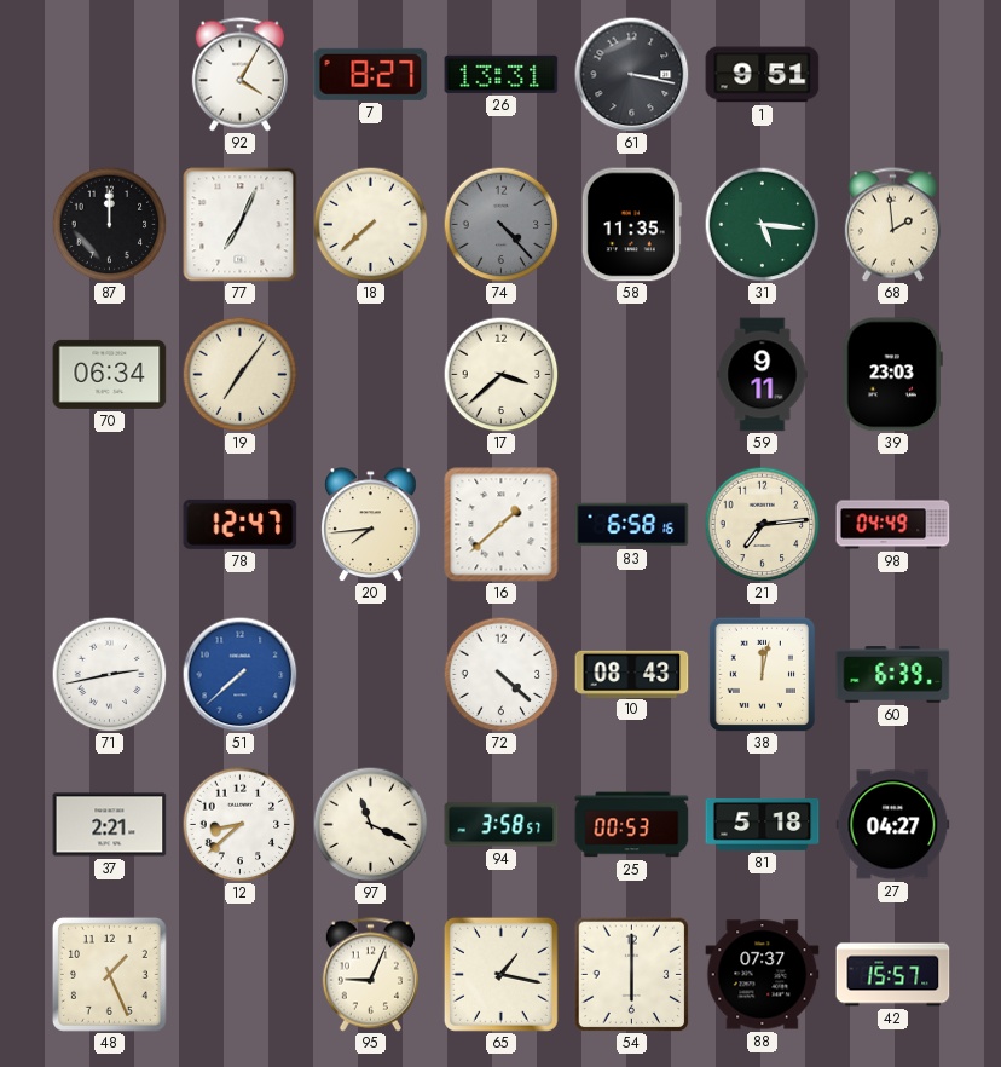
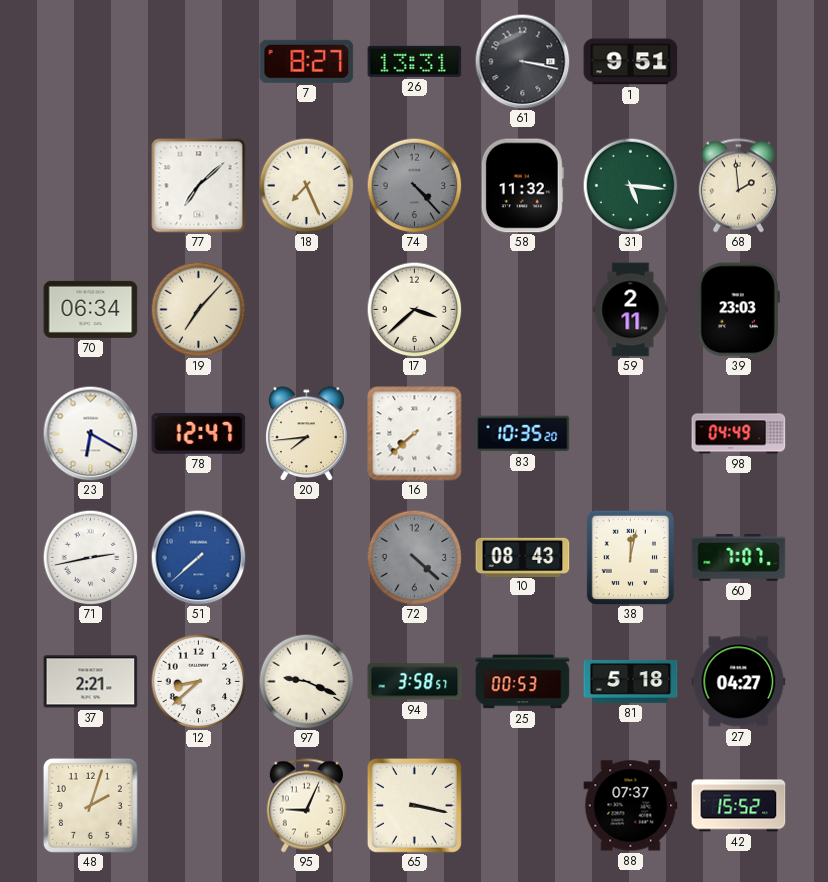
92: 4:05 -> none (239, 75)
87: 12:00 -> none (109, 224)
77: 7:04 -> 7:08 (199, 186)
18: 7:38 -> 7:26 (306, 185)
58: 11:35 -> 11:32 (522, 186)
19: 7:06 -> 7:07 (198, 309)
59: 9:11 -> 2:11 (631, 310)
23: none -> 6:20 (90, 433)
16: 1:38 -> 7:38 (415, 434)
83: 6:58 -> 10:35 (523, 434)
21: 7:14 -> none (762, 524)
72 dial: white -> grey (414, 557)
60: 6:39 -> 7:07 (739, 558)
97: 11:19 -> 9:19 (306, 681)
48: 1:26 -> 2:03 (90, 805)
65: 1:17 -> 3:17 (414, 805)
54: 6:00 -> none (631, 974)
42: 15:57 -> 15:52 (739, 806)
